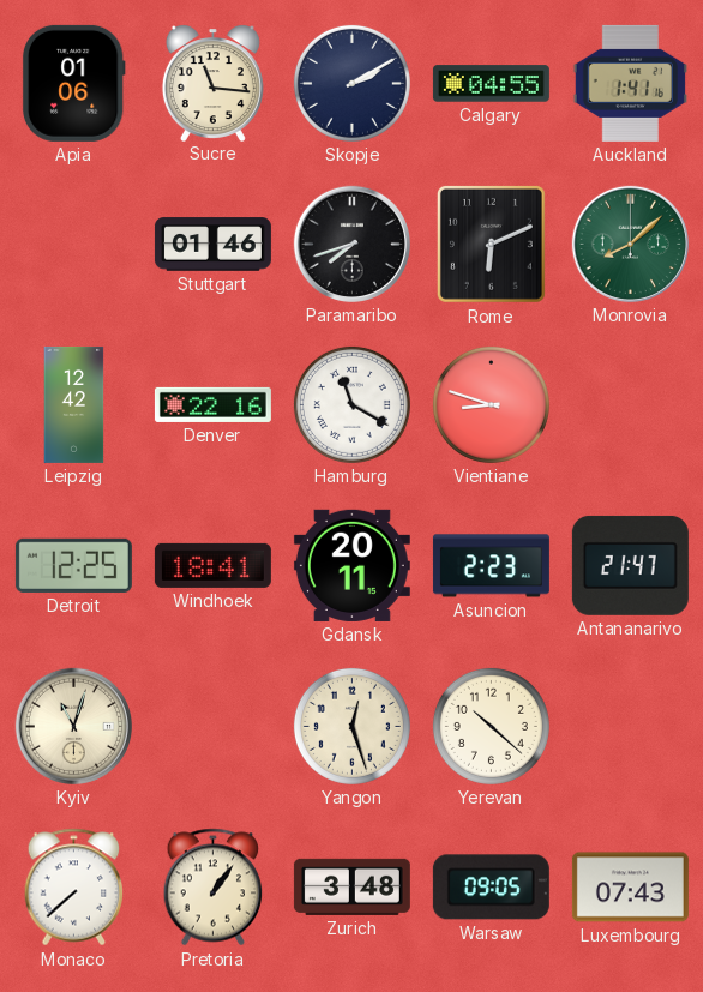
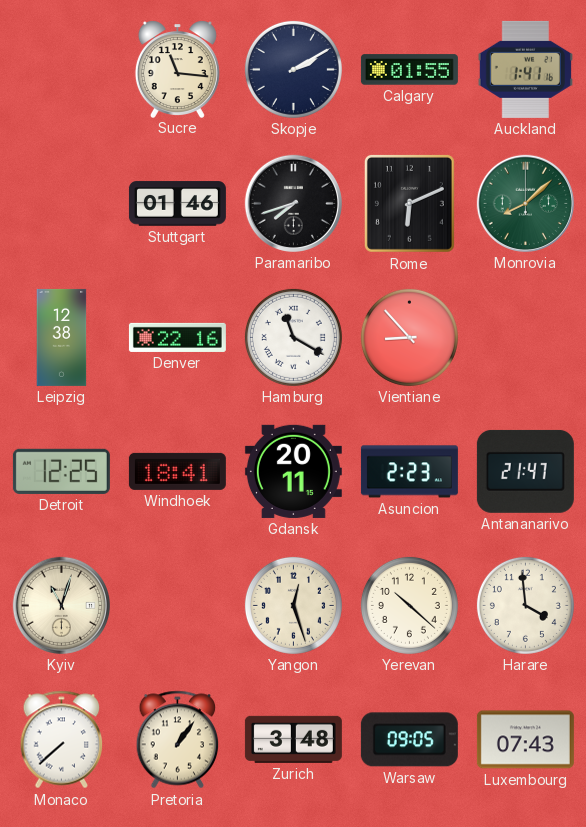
Apia: 01:06 -> none (73, 83)
Calgary: 04:55 -> 01:55 (409, 70)
Leipzig: 12:42 -> 12:38 (62, 337)
Vientiane: 8:48 -> 8:53 (409, 337)
Harare: none -> 3:59 (525, 605)
